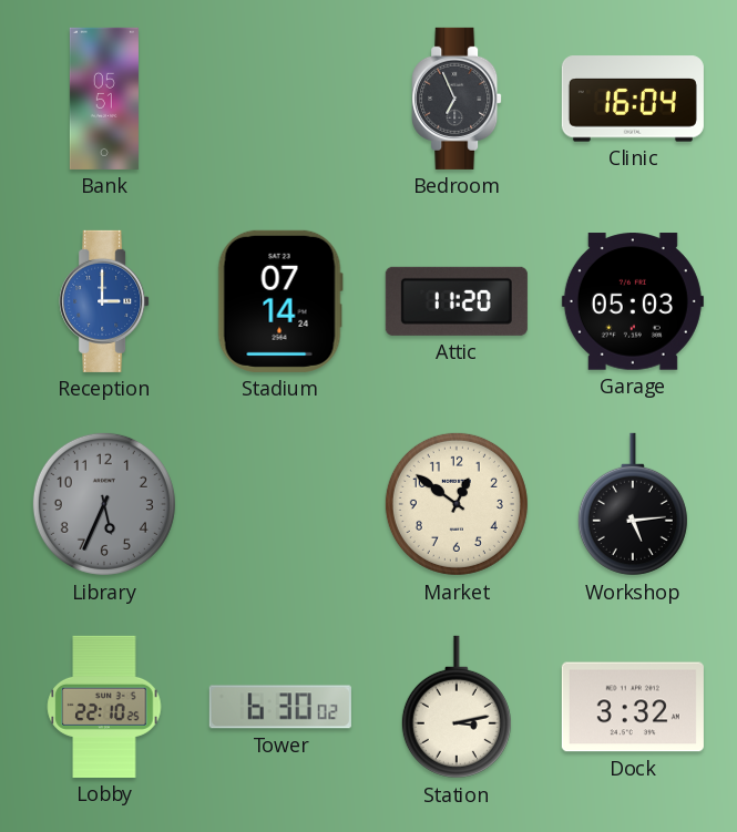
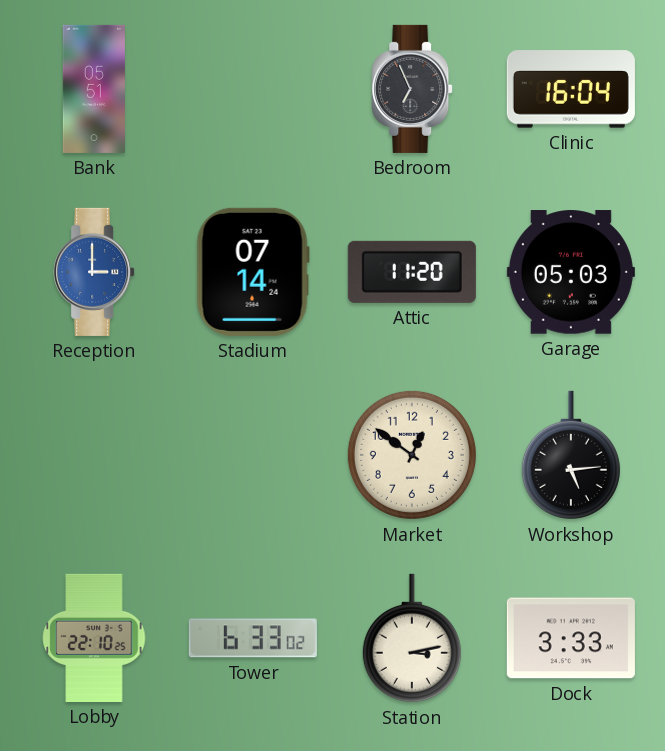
Library: 5:34 -> none (104, 504)
Tower: 6:30 -> 6:33 (253, 638)
Dock: 3:32 -> 3:33 (571, 638)
